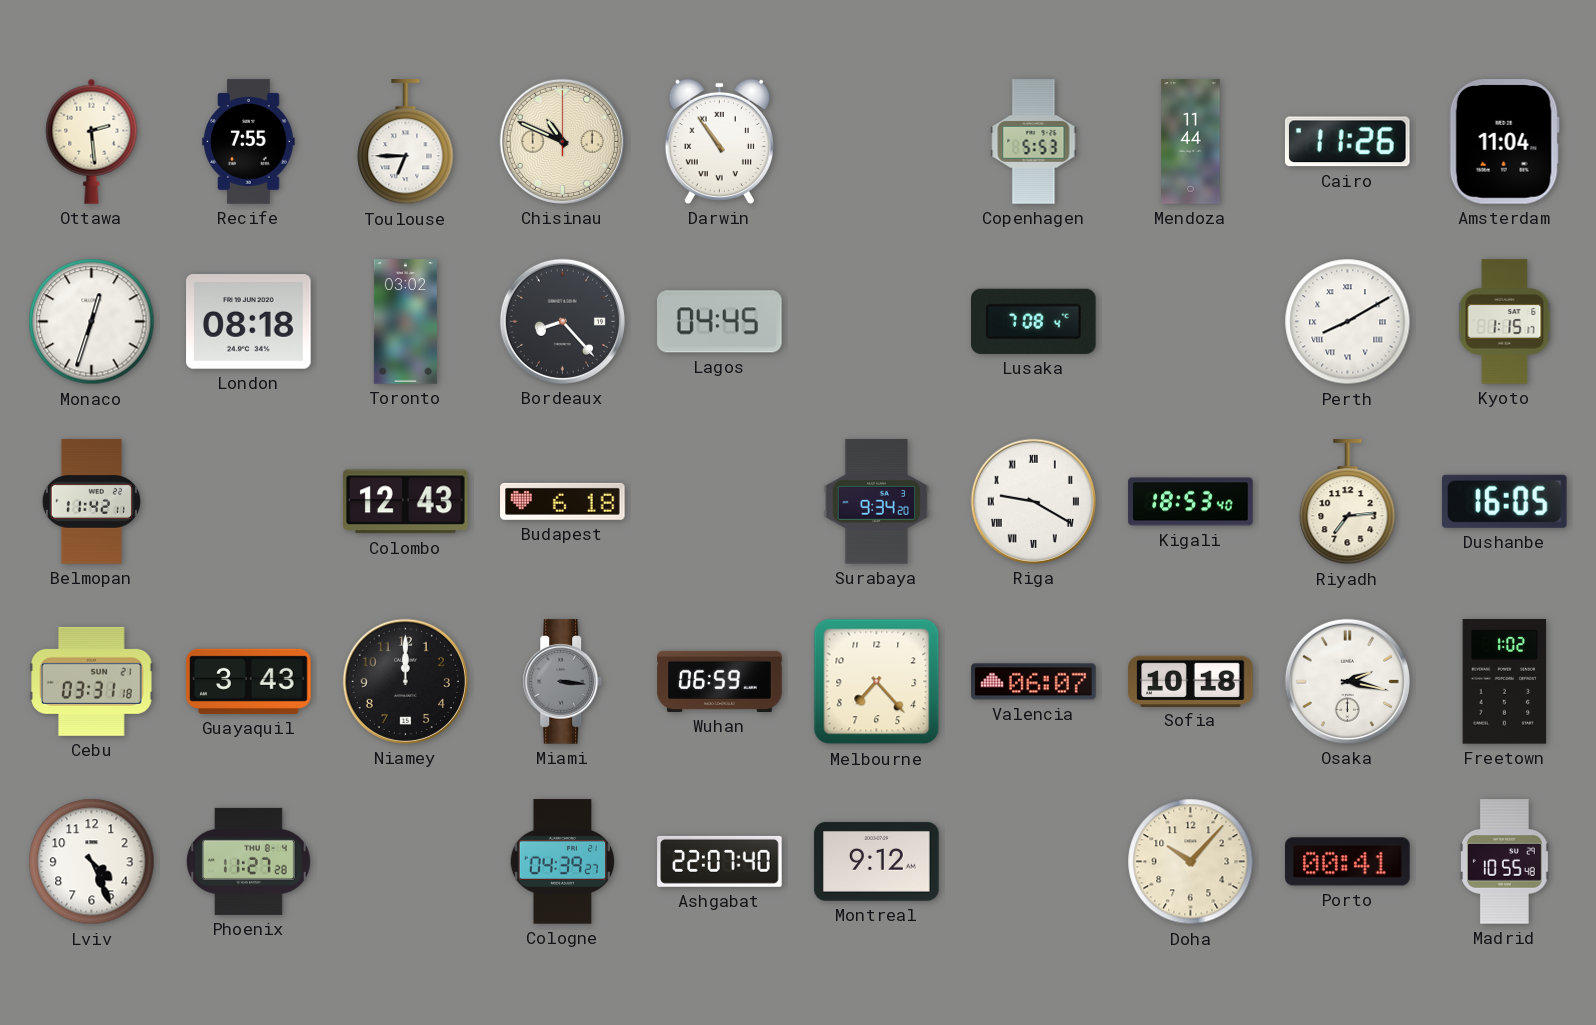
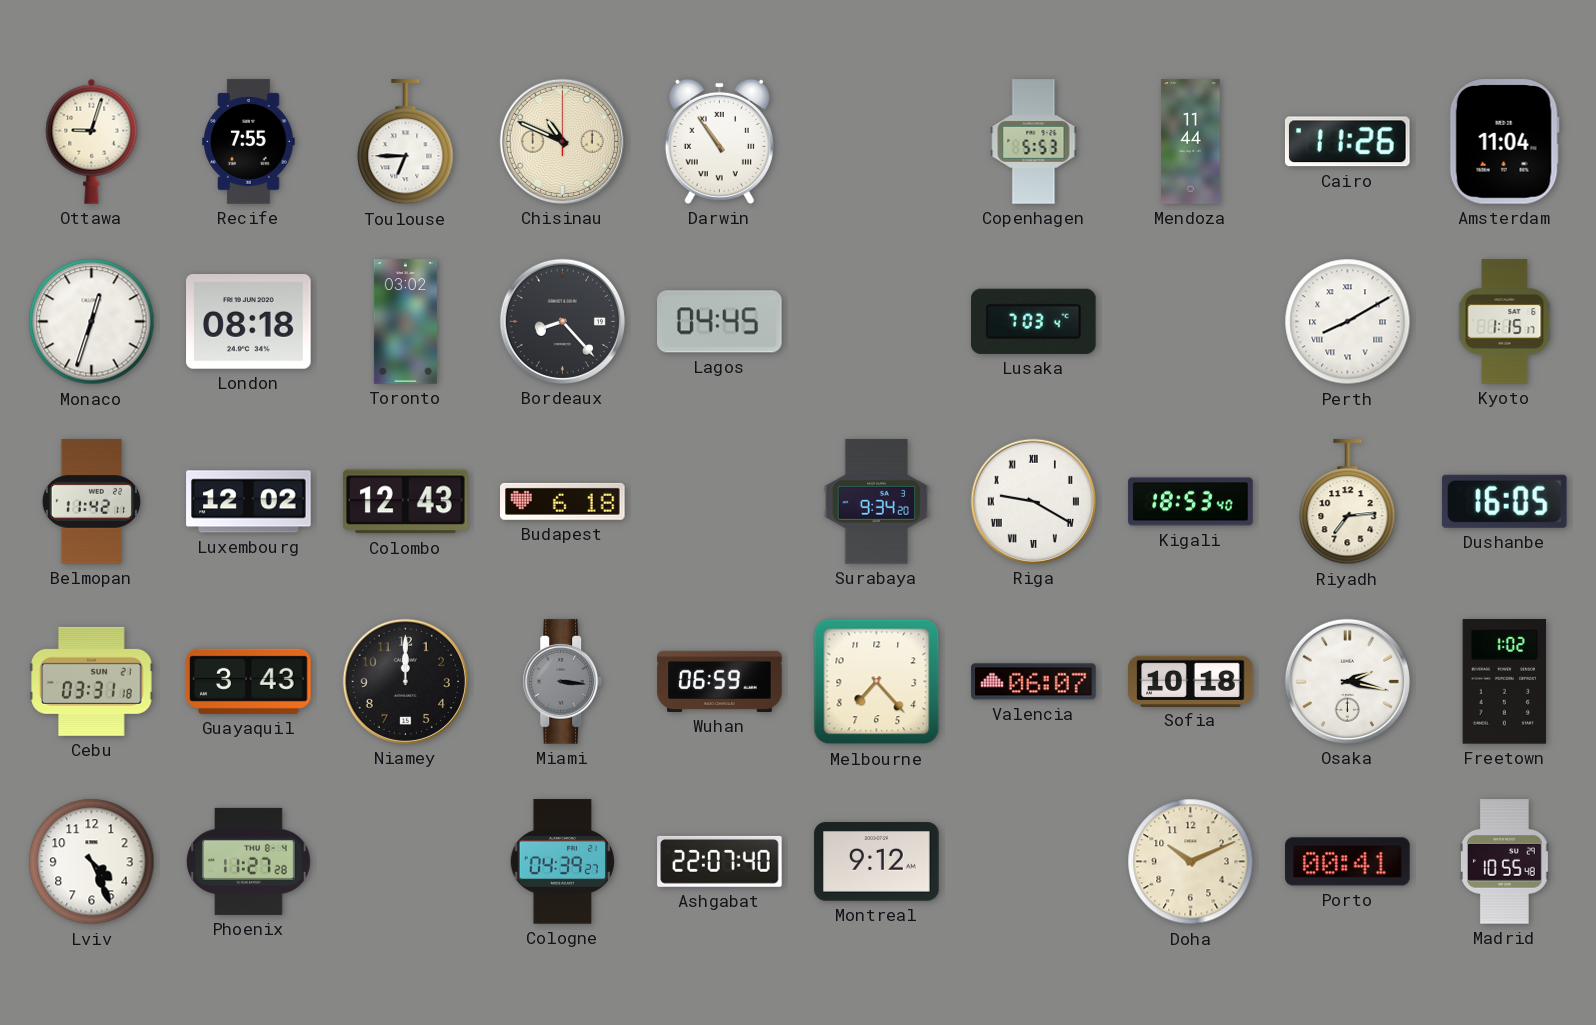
Ottawa: 2:29 -> 9:03 (92, 141)
Lusaka: 7:08 -> 7:03 (1034, 321)
Luxembourg: none -> 12:02 (249, 502)
Doha: 10:07 -> 10:11 (1191, 862)
